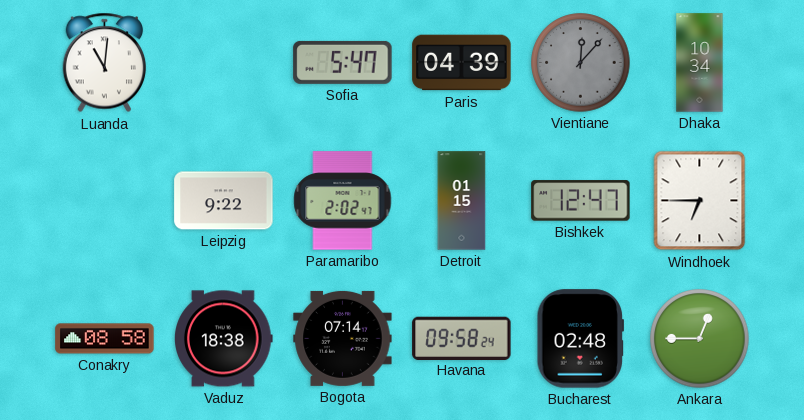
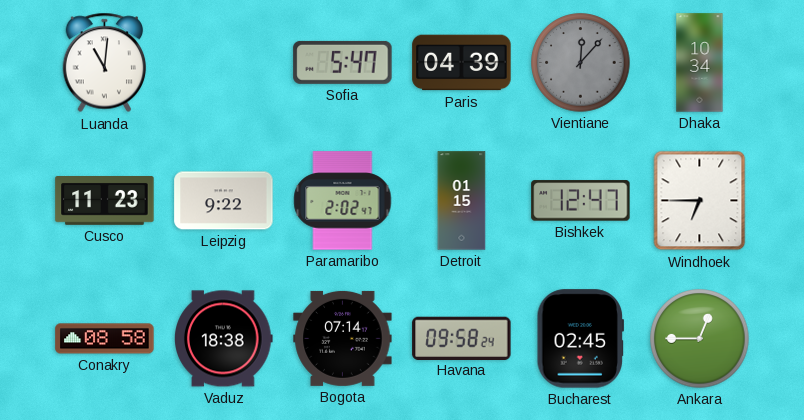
Cusco: none -> 11:23 (105, 201)
Bucharest: 02:48 -> 02:45 (580, 339)
